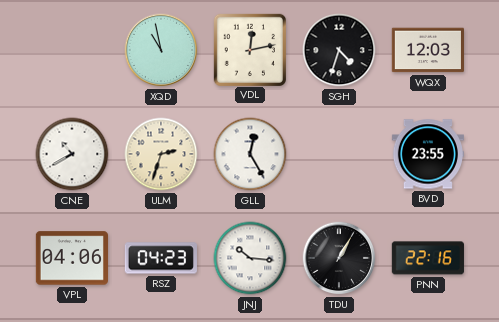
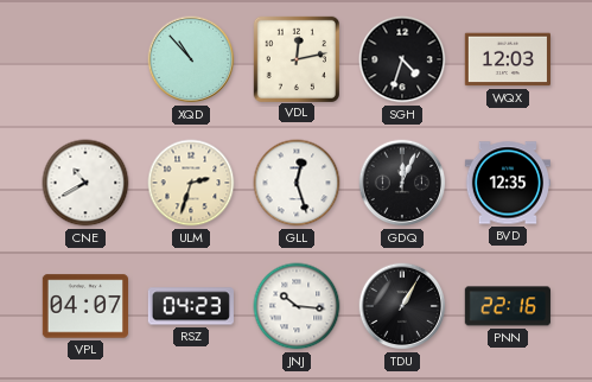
XQD: 10:58 -> 10:53 (191, 59)
GLL: 12:25 -> 12:27 (297, 183)
GDQ: none -> 12:04 (402, 183)
BVD: 23:55 -> 12:35 (507, 183)
VPL: 04:06 -> 04:07 (84, 306)
